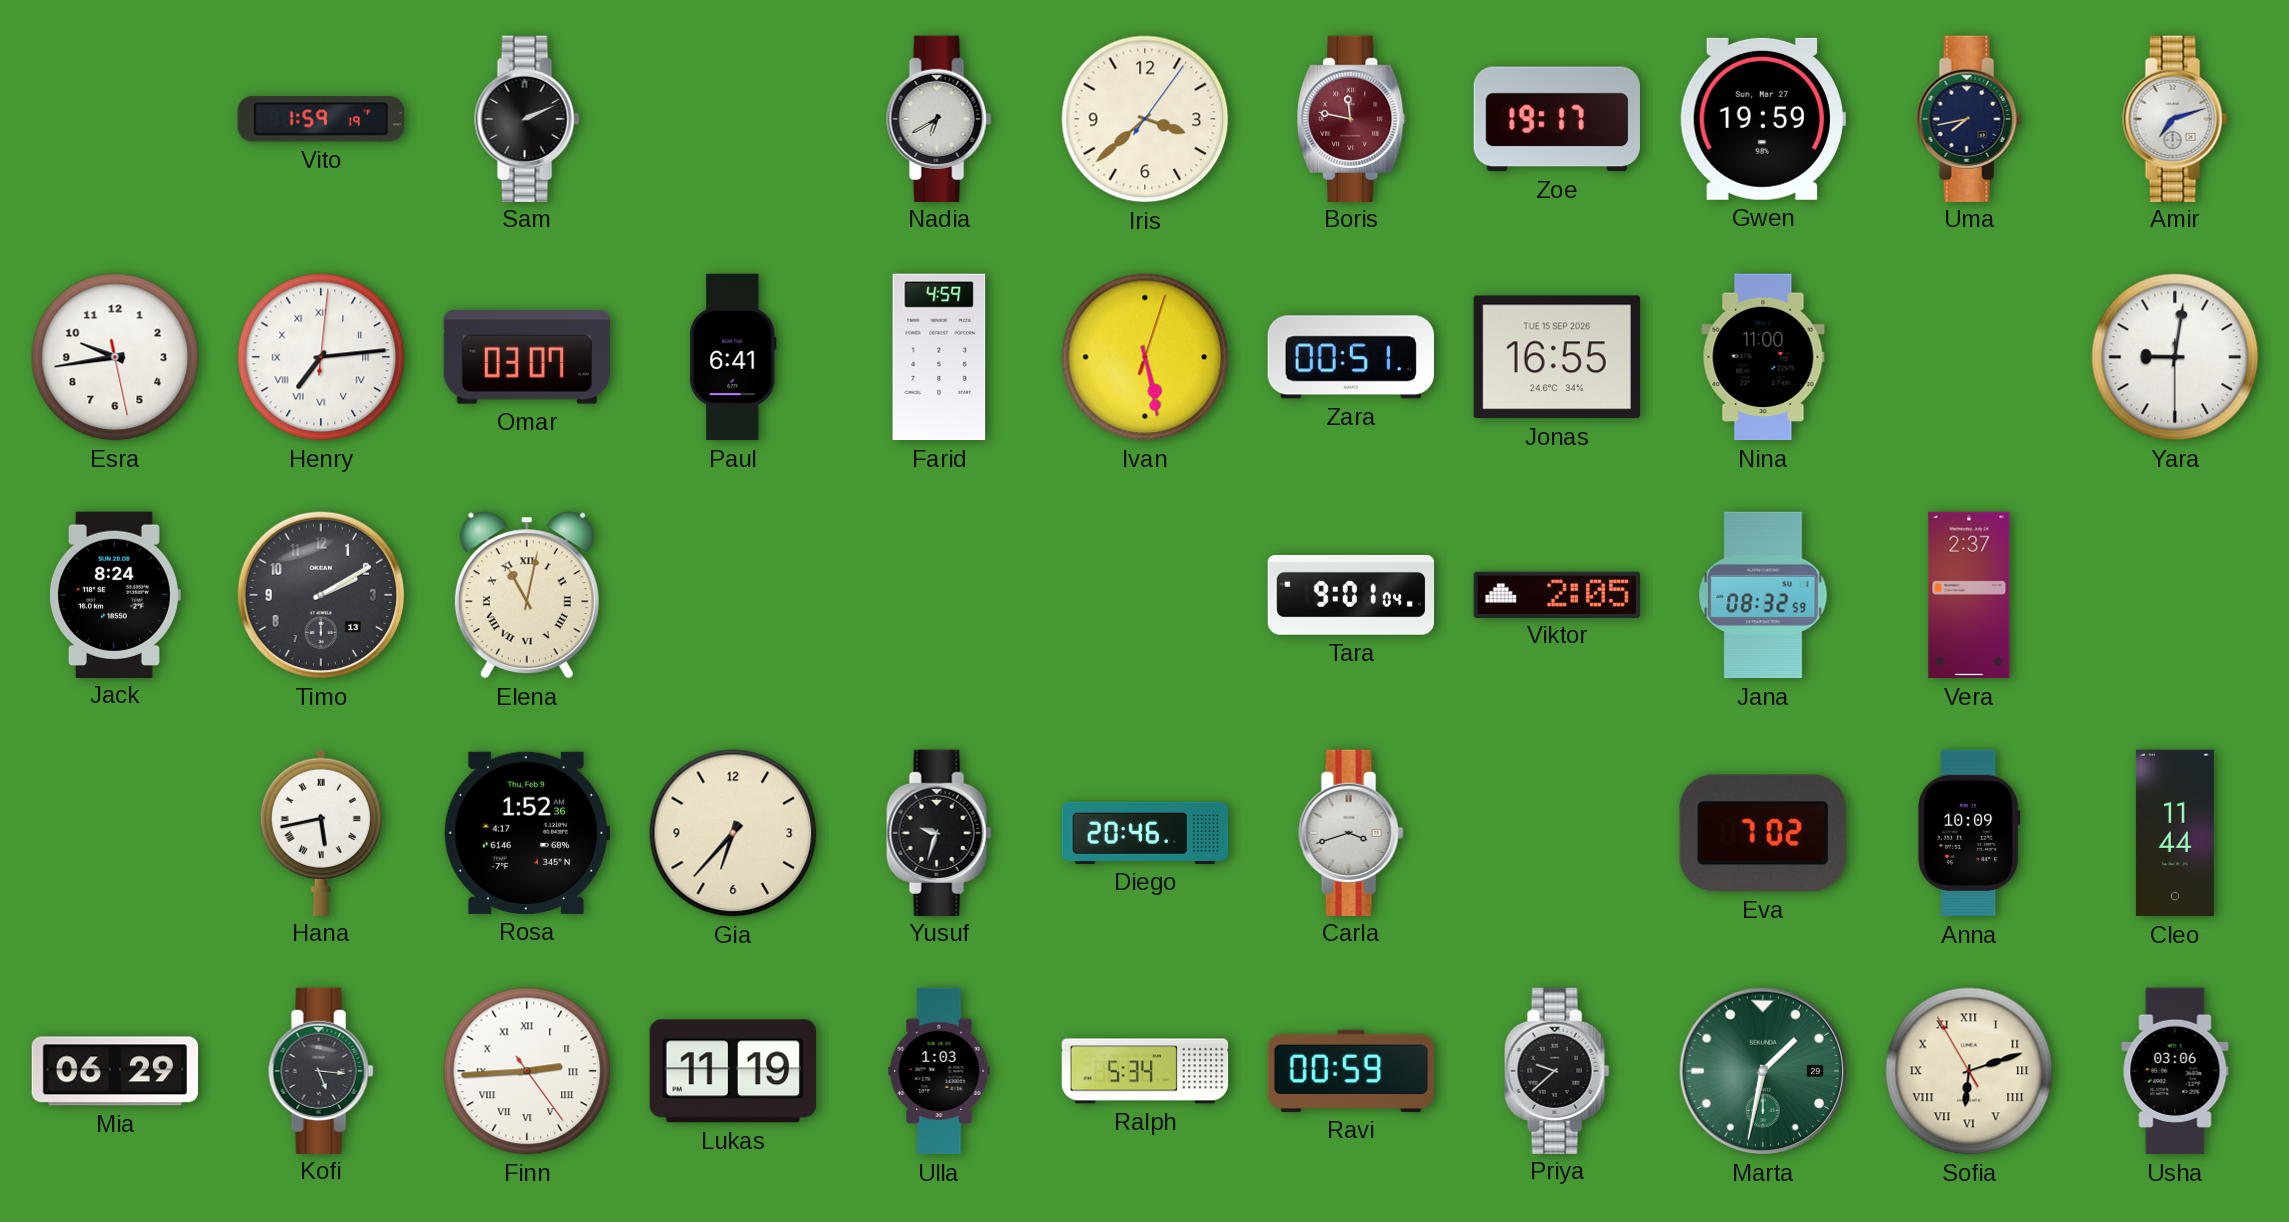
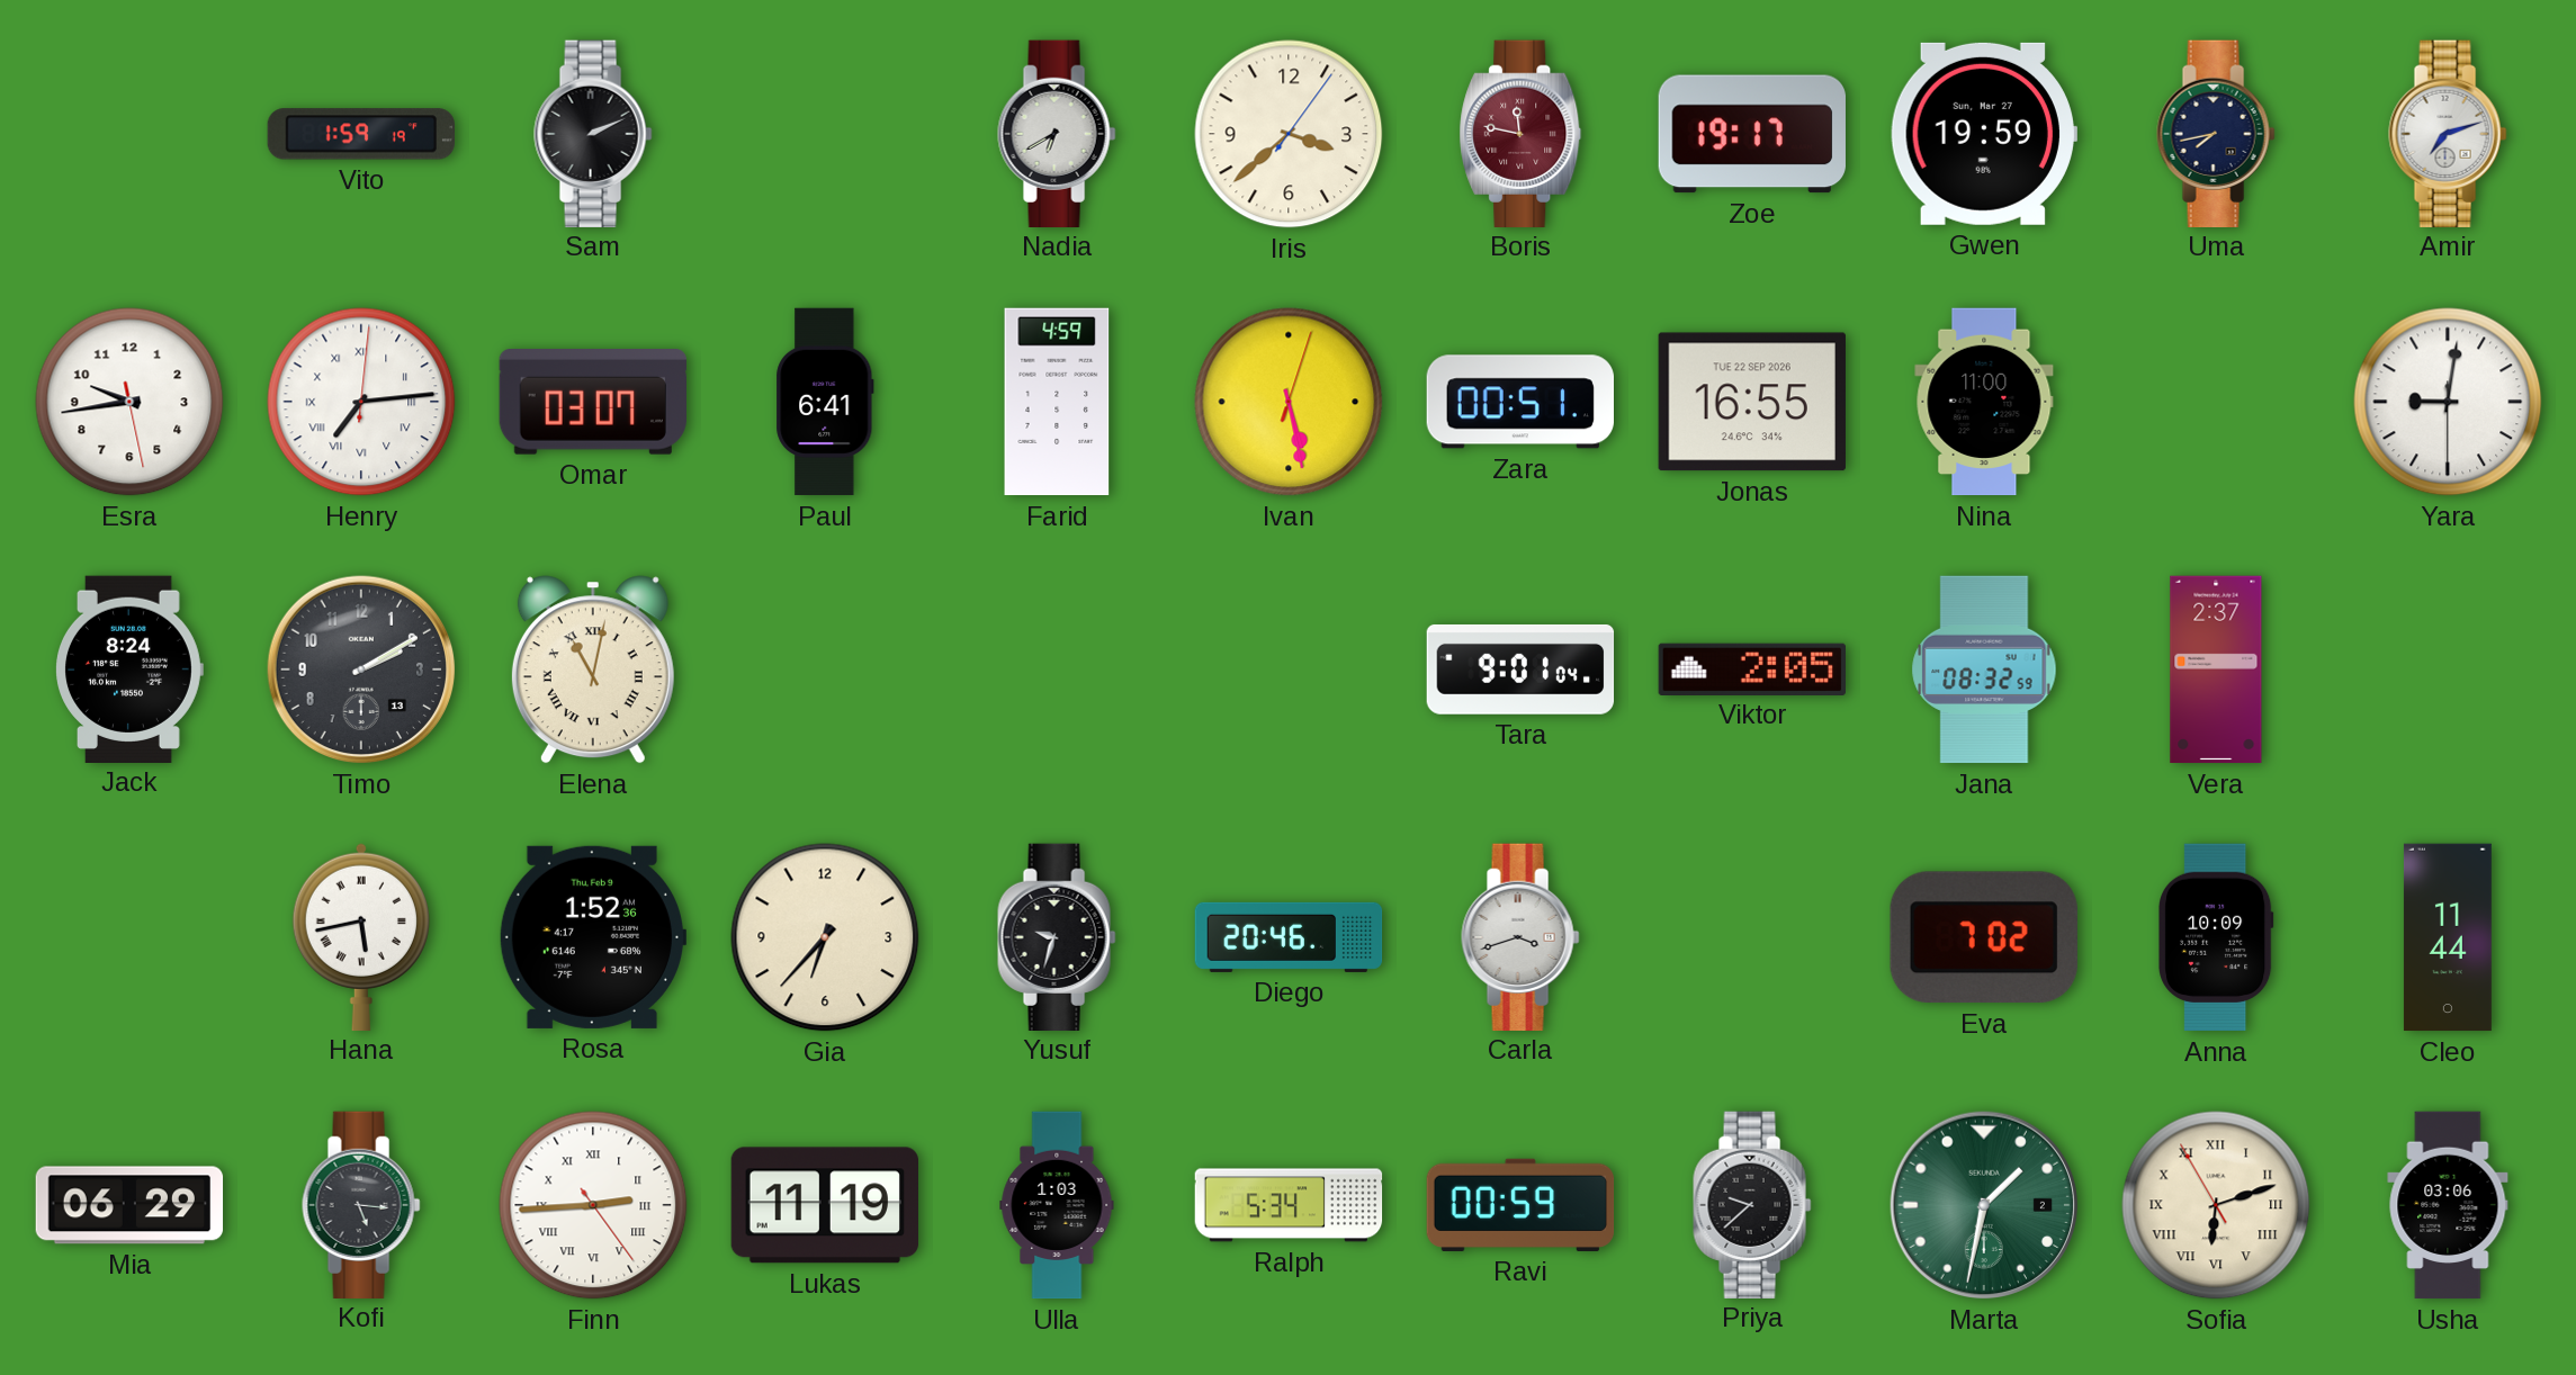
Jonas date: TUE 15 SEP 2026 -> TUE 22 SEP 2026 (1752, 402)
Marta date: 29 -> 2 (1984, 1205)
